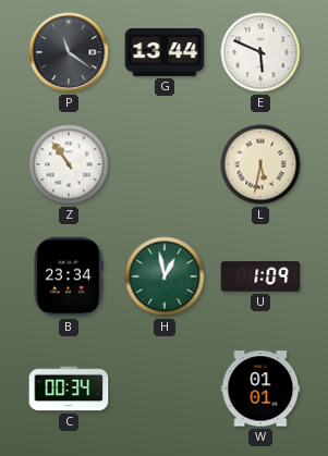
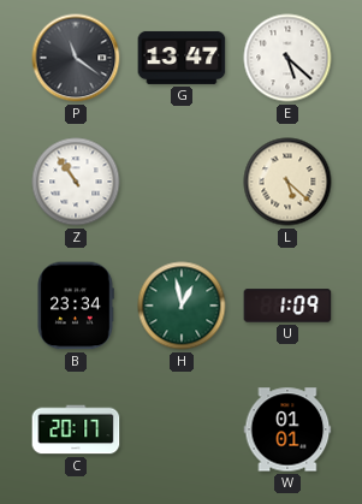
G: 13:44 -> 13:47 (182, 58)
E: 5:49 -> 5:22 (287, 58)
L: 5:32 -> 5:22 (287, 182)
C: 00:34 -> 20:17 (76, 429)
